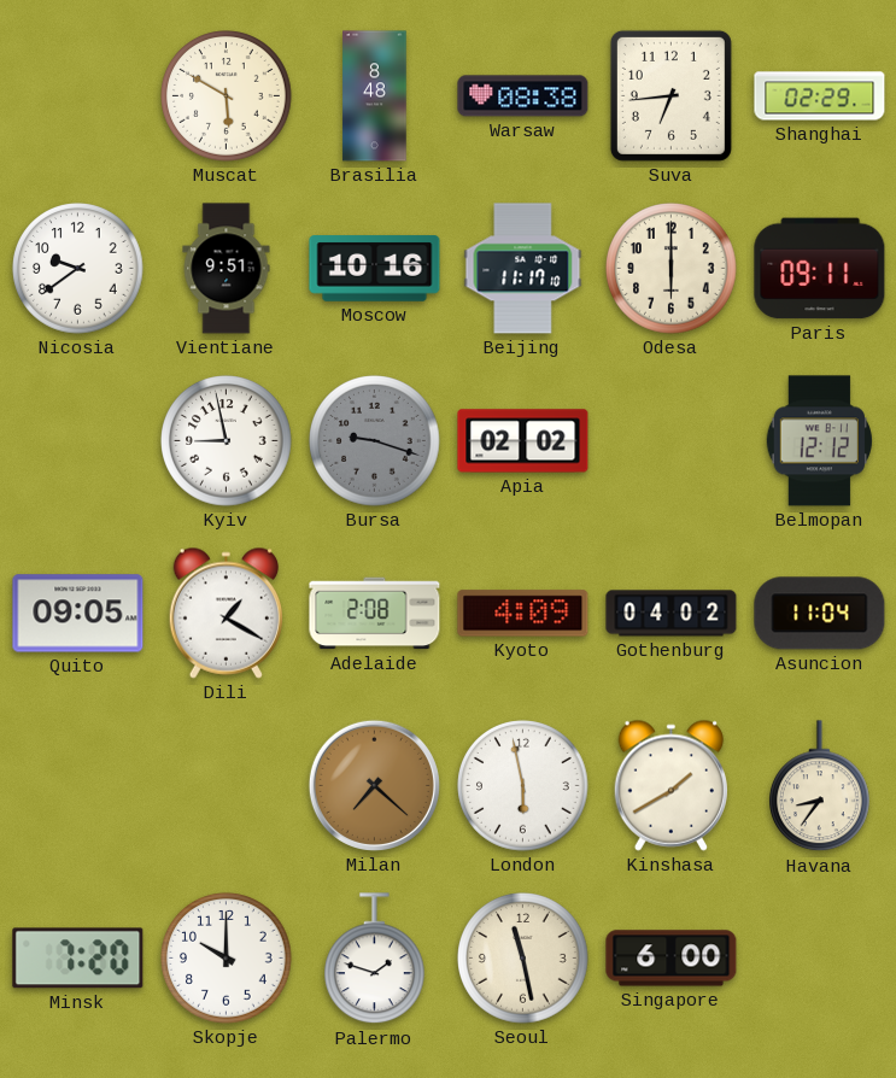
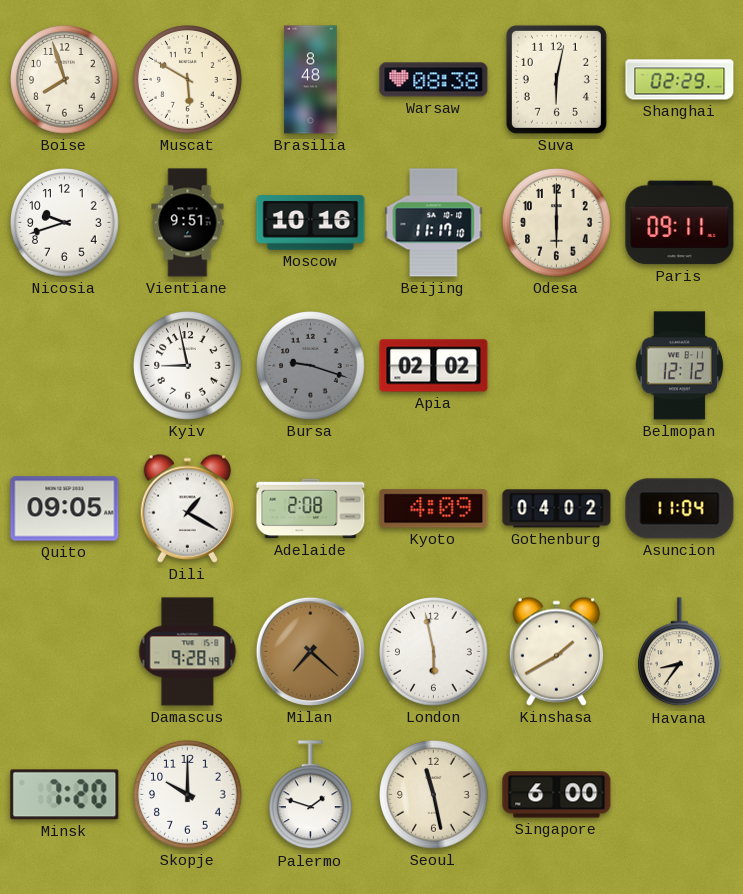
Boise: none -> 7:57 (65, 80)
Suva: 6:44 -> 6:02 (556, 79)
Nicosia: 9:39 -> 9:42 (65, 223)
Damascus: none -> 9:28 (188, 652)
